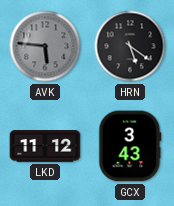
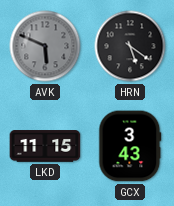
AVK: 5:46 -> 5:49 (45, 46)
LKD: 11:12 -> 11:15 (45, 146)
